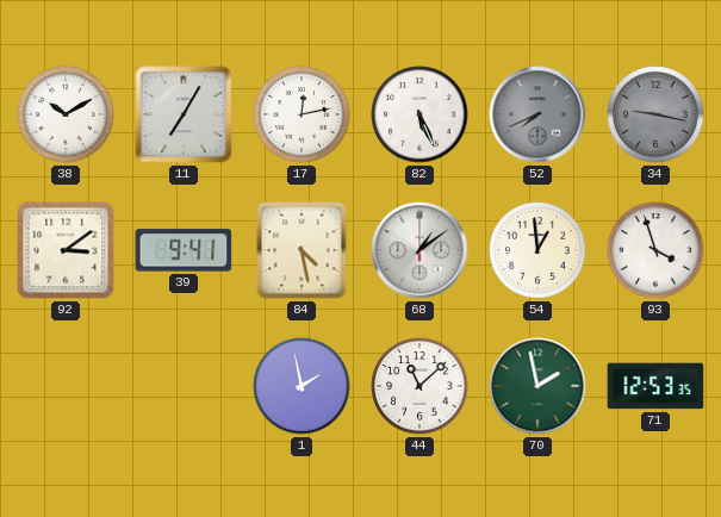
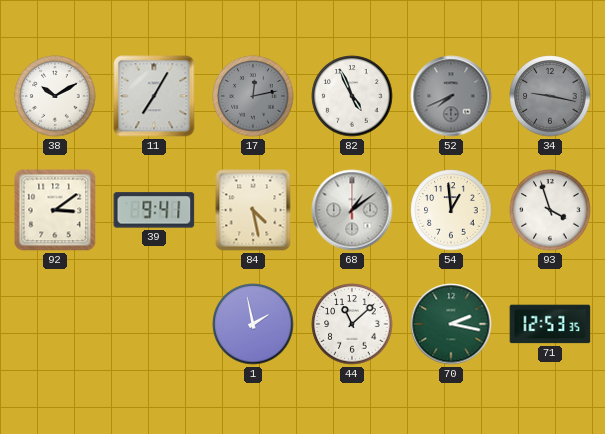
17 dial: white -> grey (253, 96)
82: 5:26 -> 4:56 (352, 96)
70: 1:58 -> 2:17 (451, 324)
